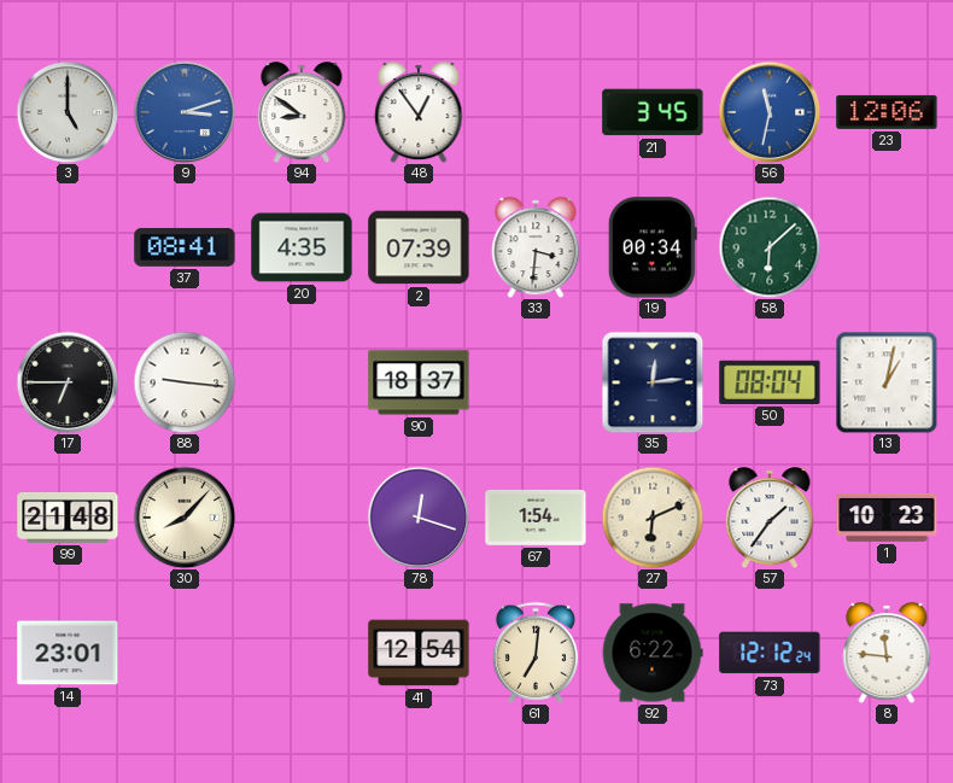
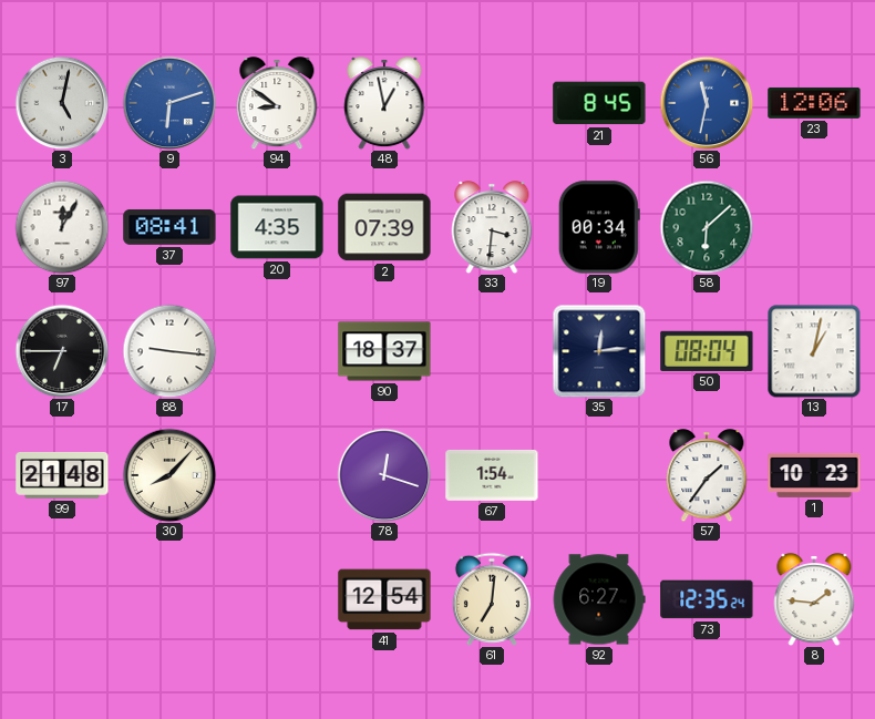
3: 5:00 -> 5:02 (62, 103)
9: 3:12 -> 6:12 (169, 103)
48: 12:54 -> 12:58 (384, 103)
21: 3:45 -> 8:45 (599, 103)
97: none -> 12:05 (62, 227)
27: 6:11 -> none (653, 518)
14: 23:01 -> none (68, 653)
92: 6:22 -> 6:27 (599, 599)
73: 12:12 -> 12:35 (707, 599)
8: 11:46 -> 1:46 (814, 599)
